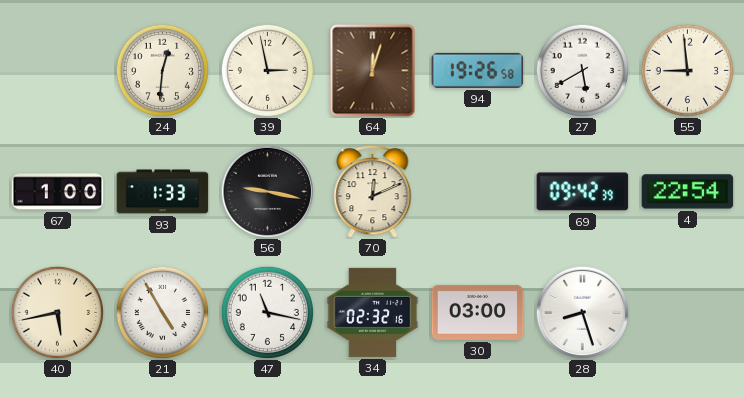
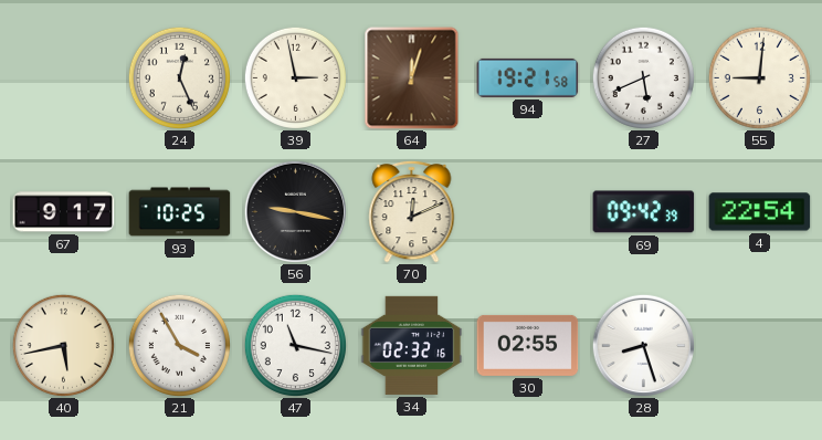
24: 12:31 -> 12:26 (179, 77)
94: 19:26 -> 19:21 (528, 77)
27: 5:40 -> 5:41 (643, 77)
55: 8:59 -> 9:01 (759, 77)
67: 1:00 -> 9:17 (64, 212)
93: 1:33 -> 10:25 (180, 212)
21: 4:55 -> 3:55 (179, 345)
30: 03:00 -> 02:55 (528, 345)
